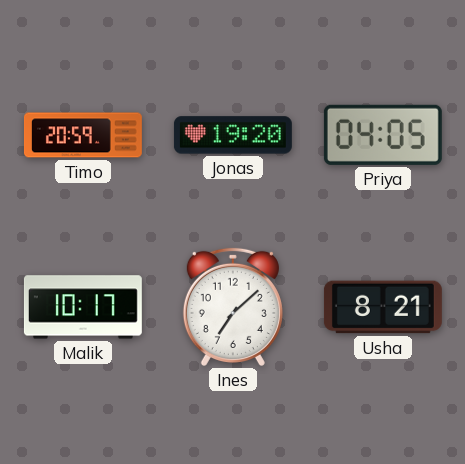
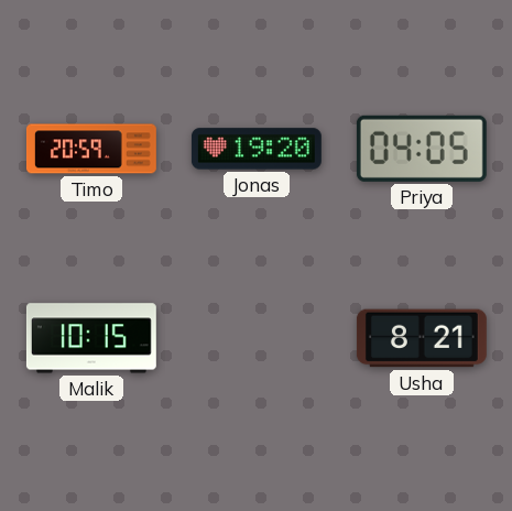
Malik: 10:17 -> 10:15 (91, 338)
Ines: 7:08 -> none (233, 307)
